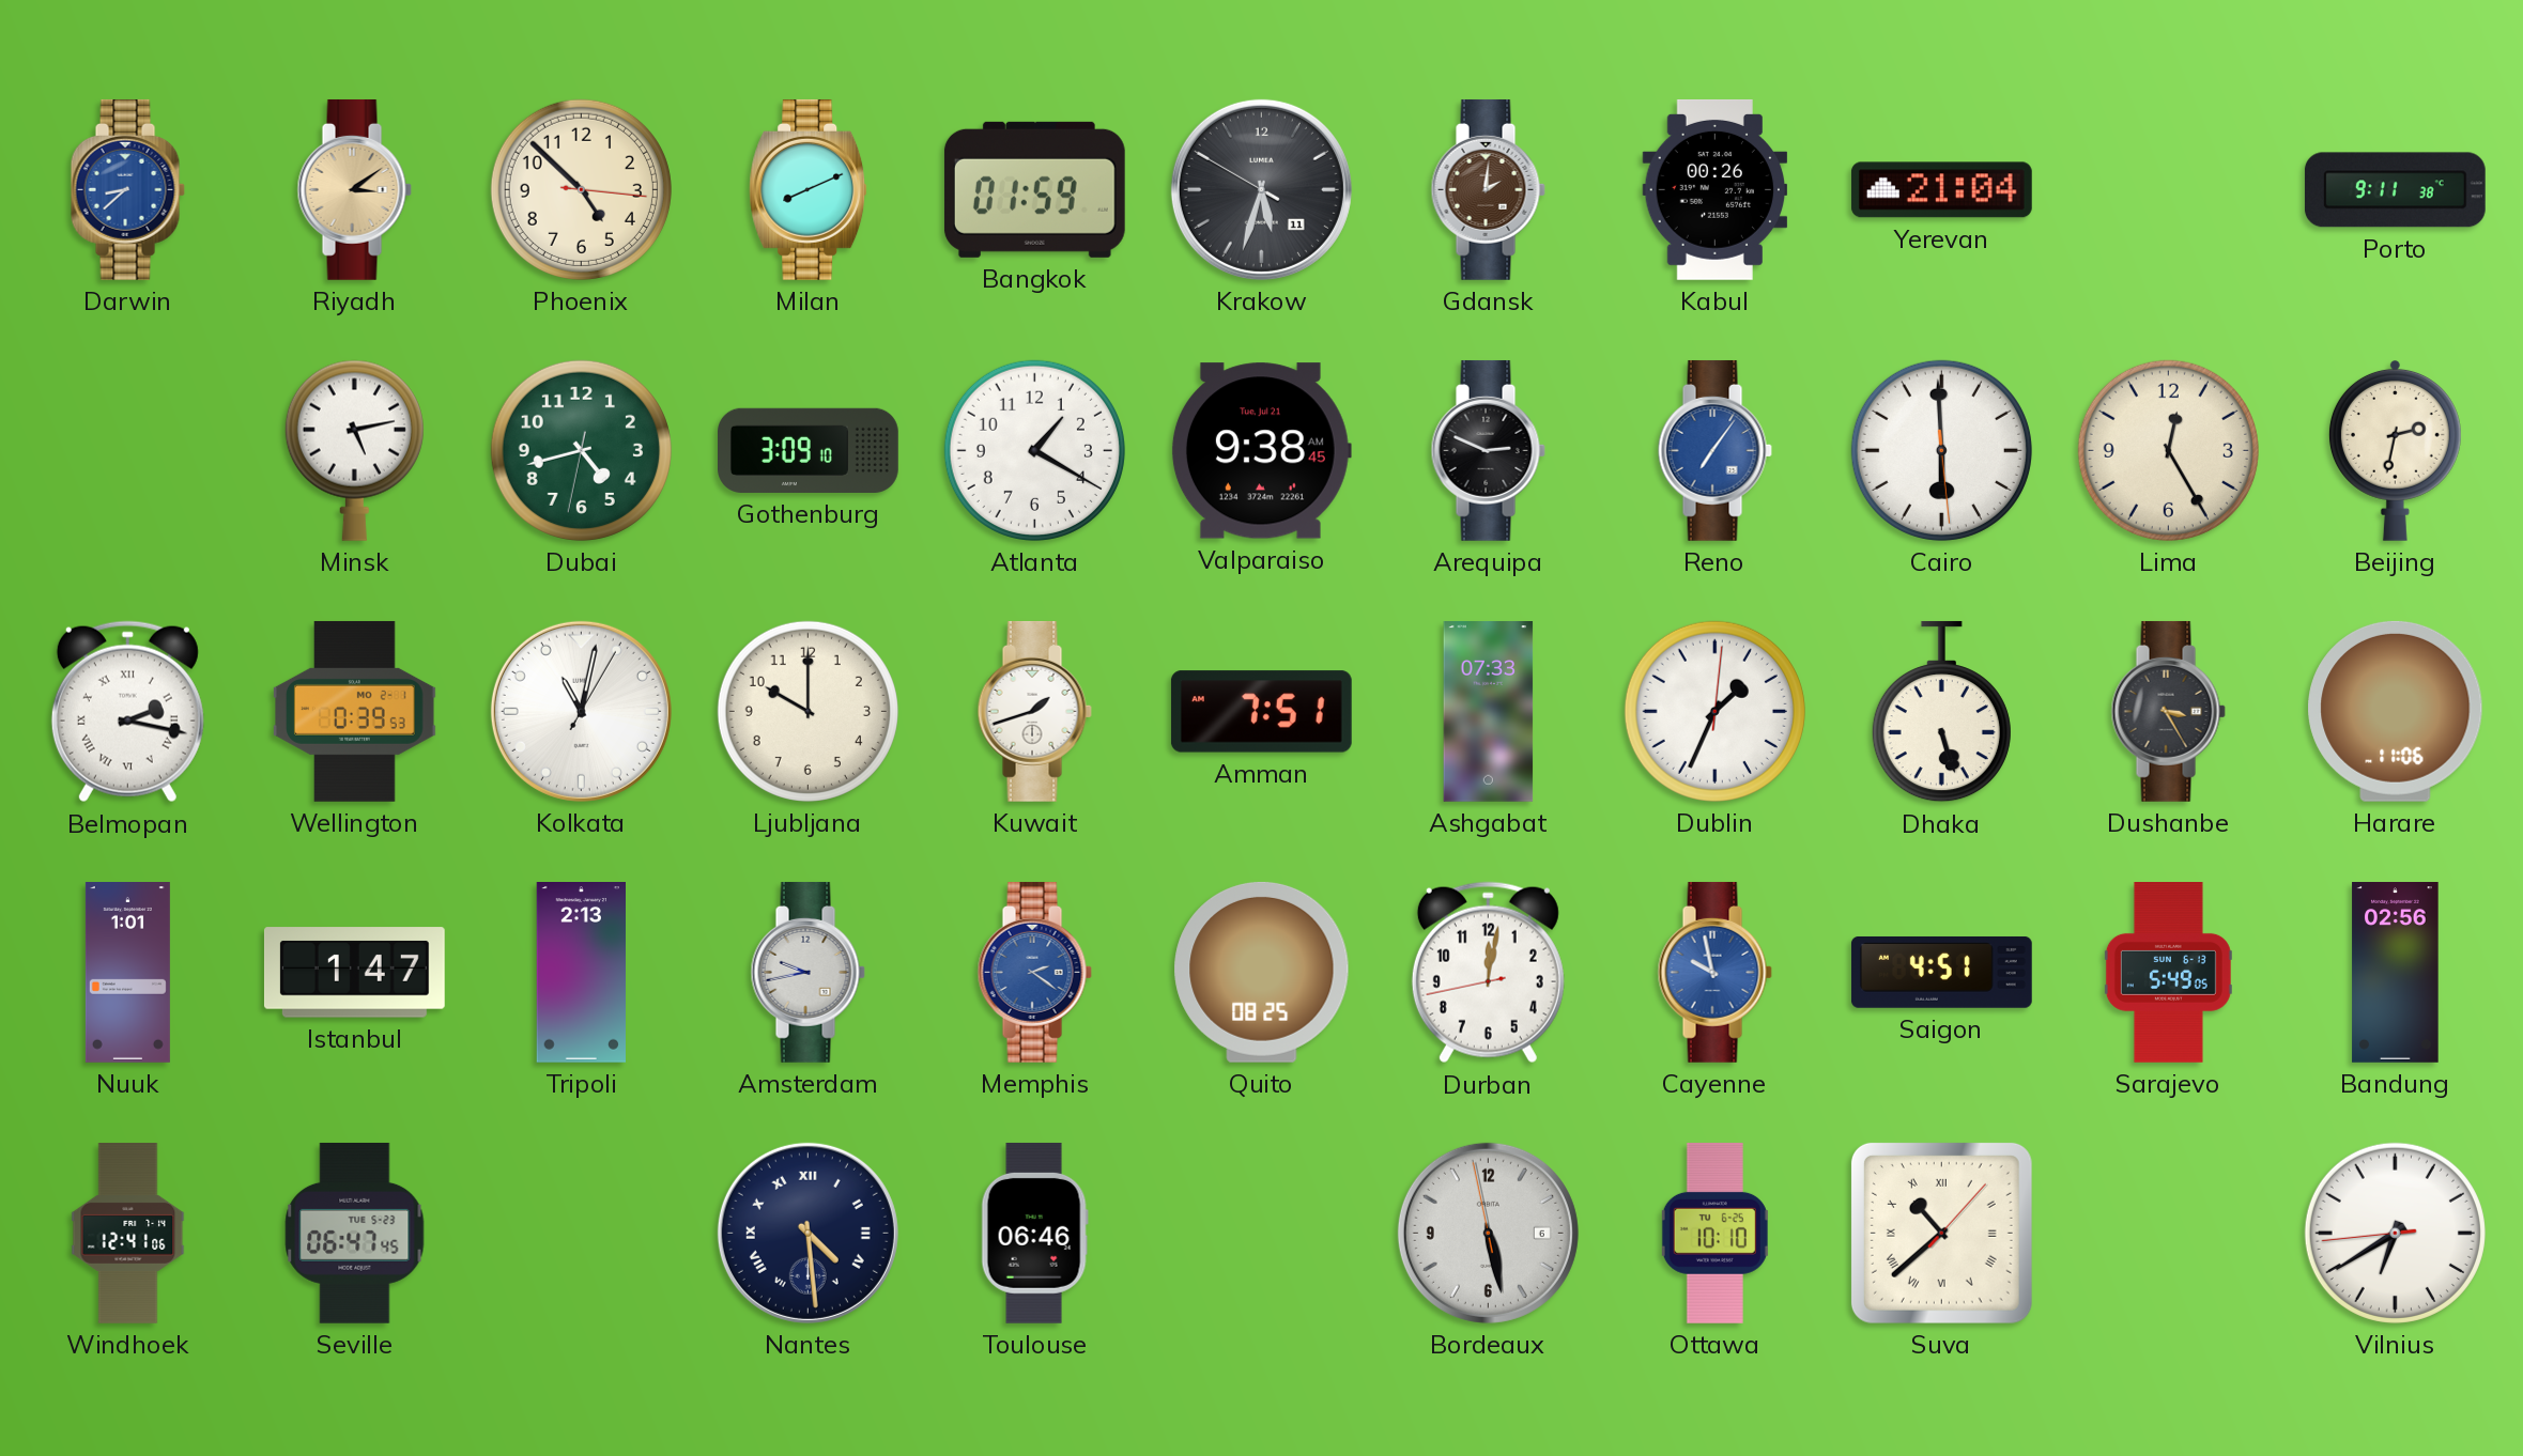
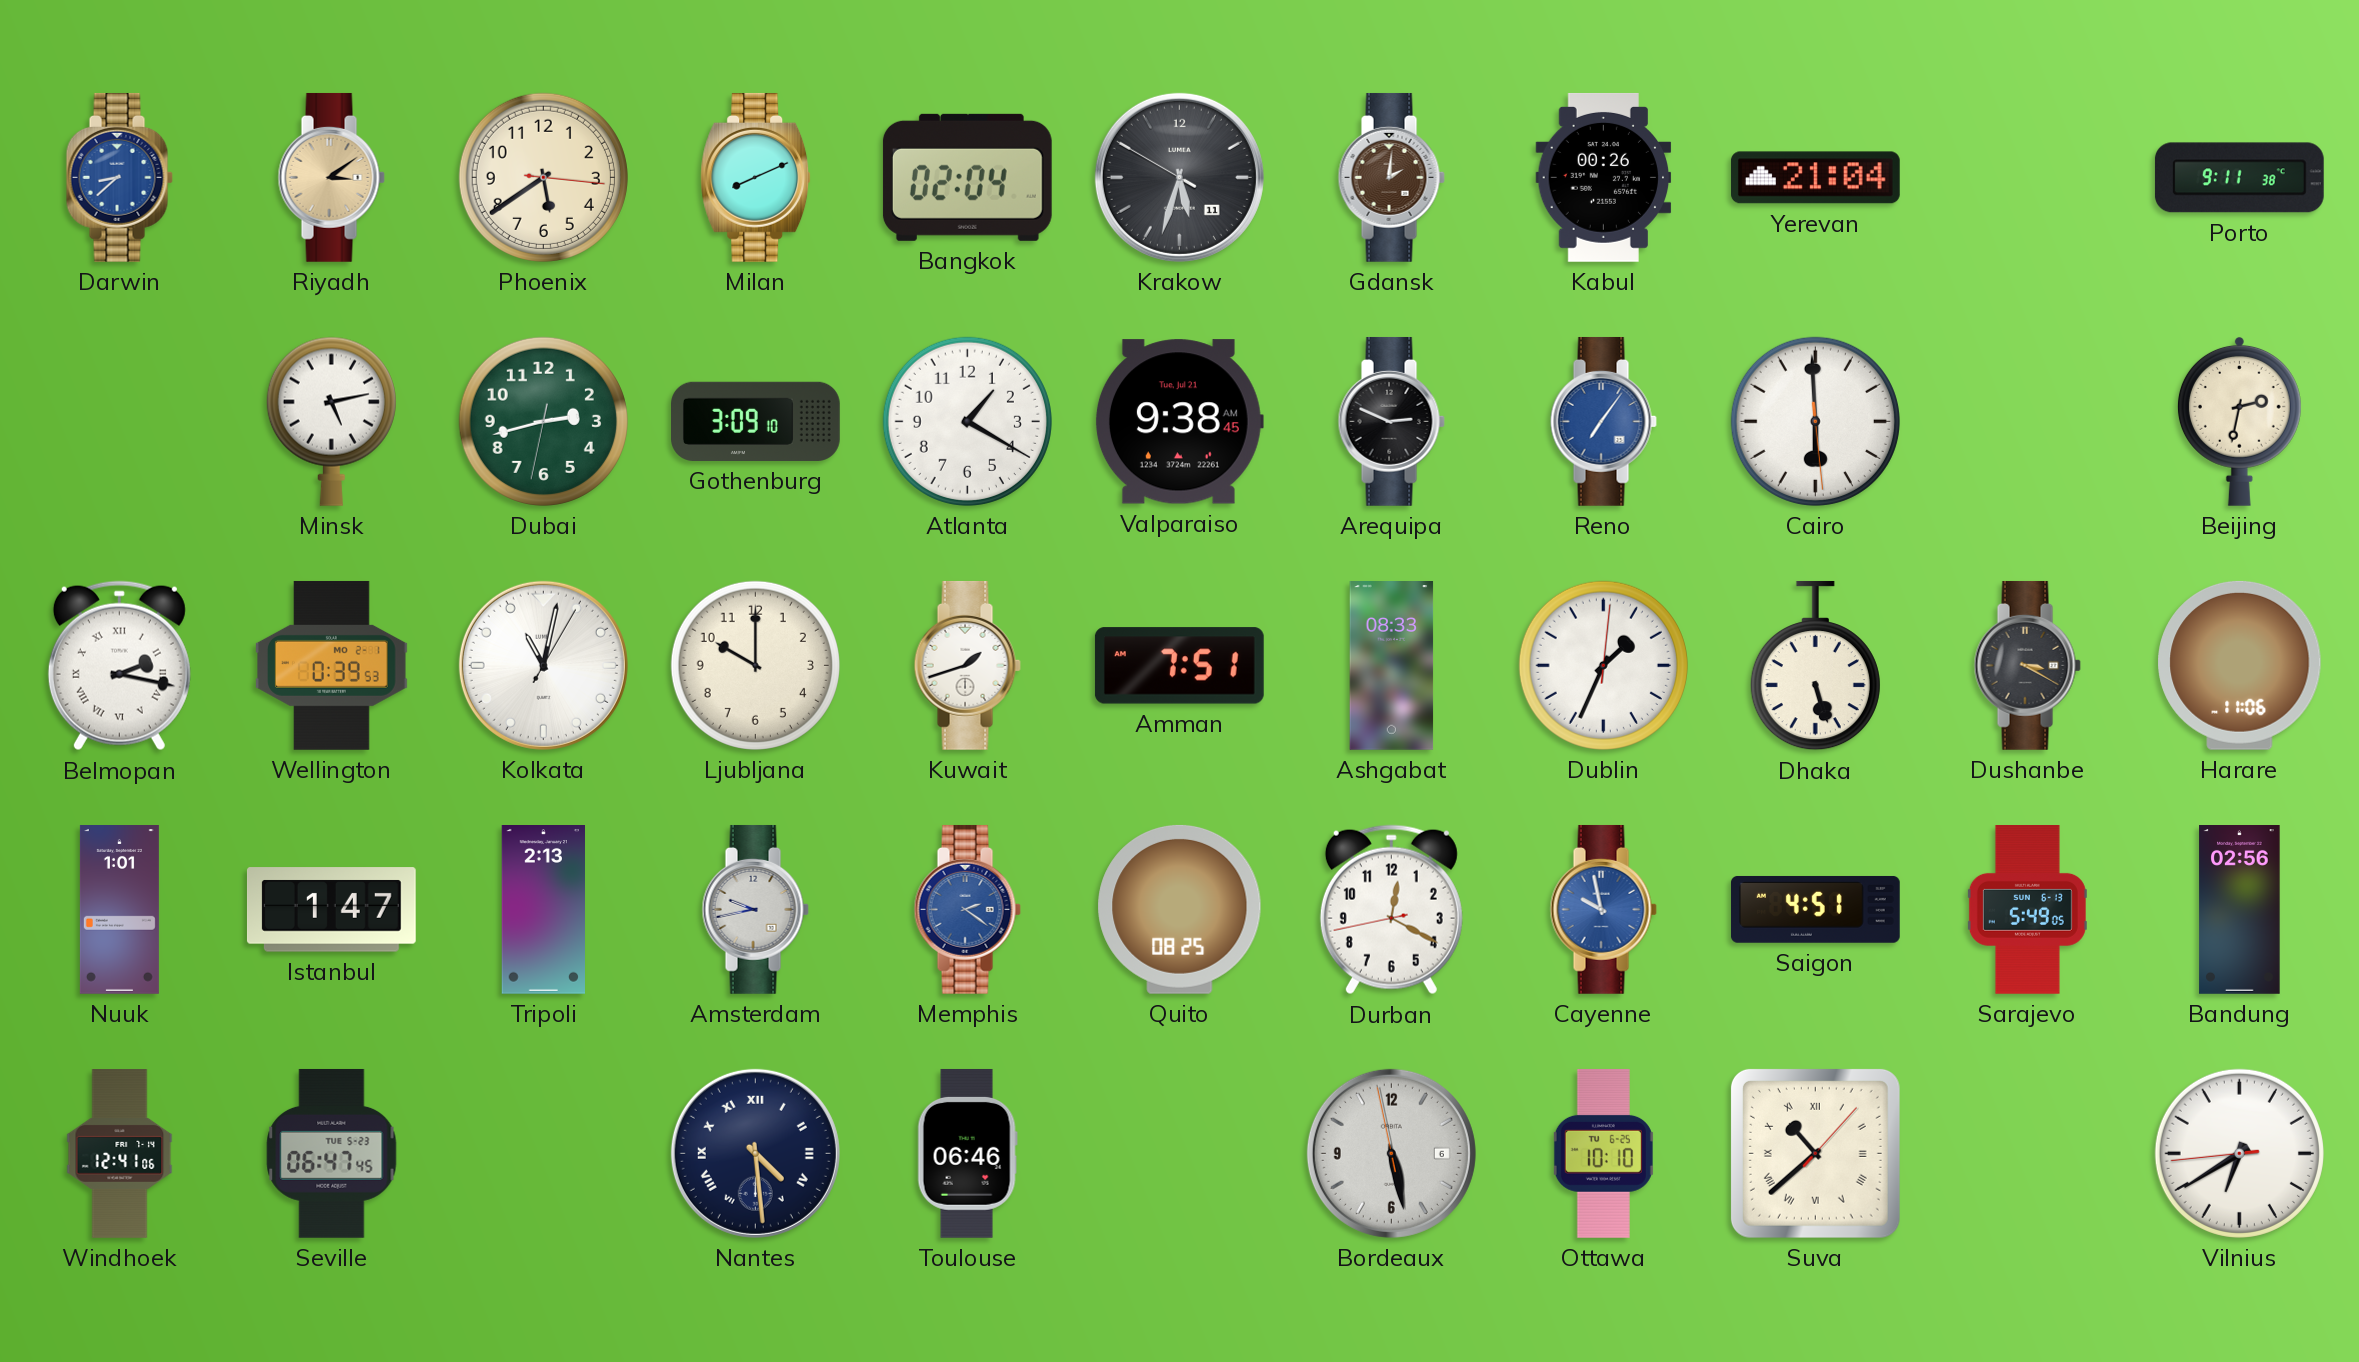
Phoenix: 4:52 -> 5:39 (543, 177)
Bangkok: 01:59 -> 02:04 (967, 177)
Dubai: 4:42 -> 2:42 (543, 421)
Lima: 12:25 -> none (2168, 450)
Ashgabat: 07:33 -> 08:33 (1392, 666)
Dushanbe: 3:25 -> 3:20 (2027, 665)
Durban: 12:01 -> 12:19 (1391, 910)
